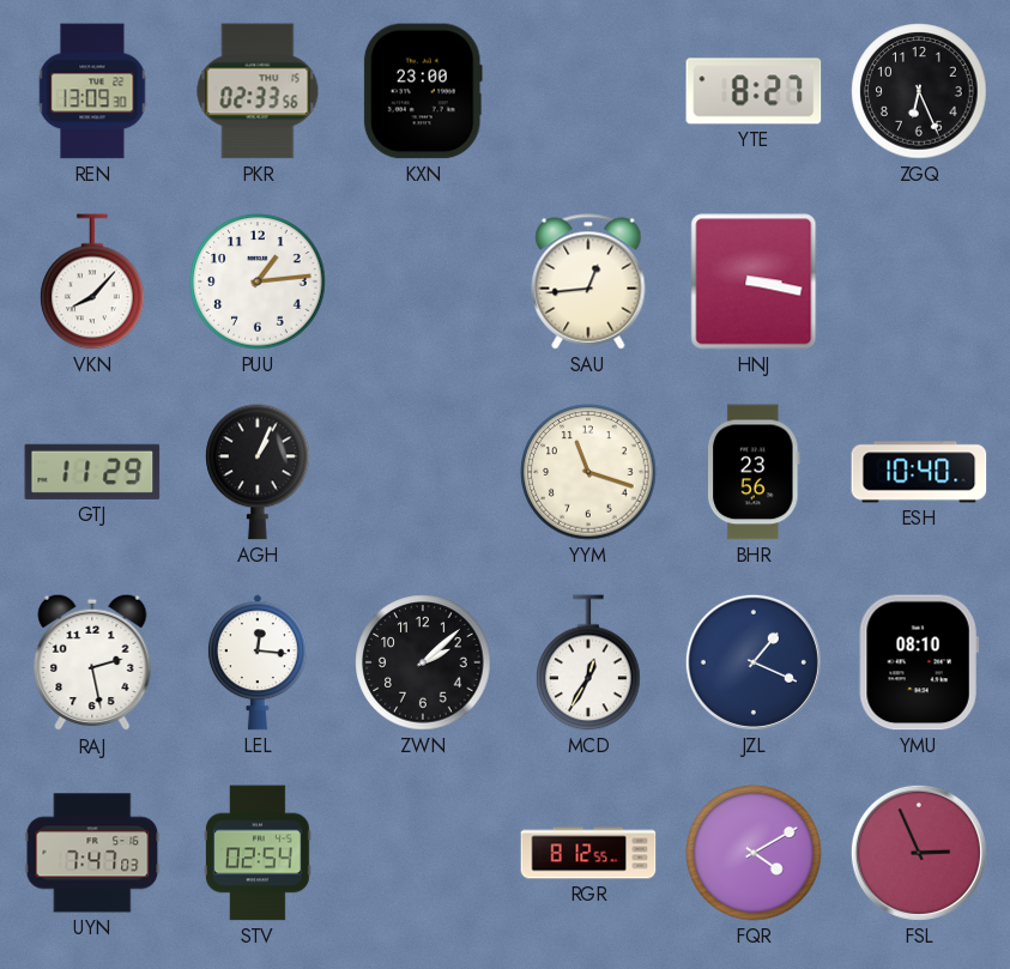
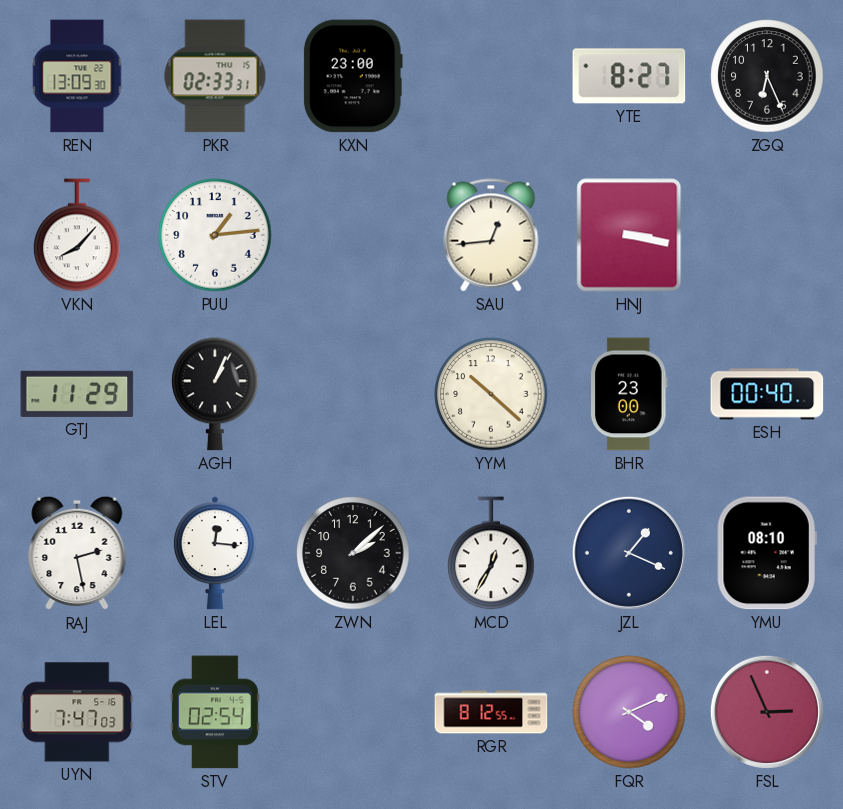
PKR: 02:33:56 -> 02:33:31 (215, 76)
YYM: 11:18 -> 10:22 (491, 394)
BHR: 23:56 -> 23:00 (630, 394)
ESH: 10:40 -> 00:40 (767, 394)
FQR: 4:10 -> 4:11 (629, 712)
